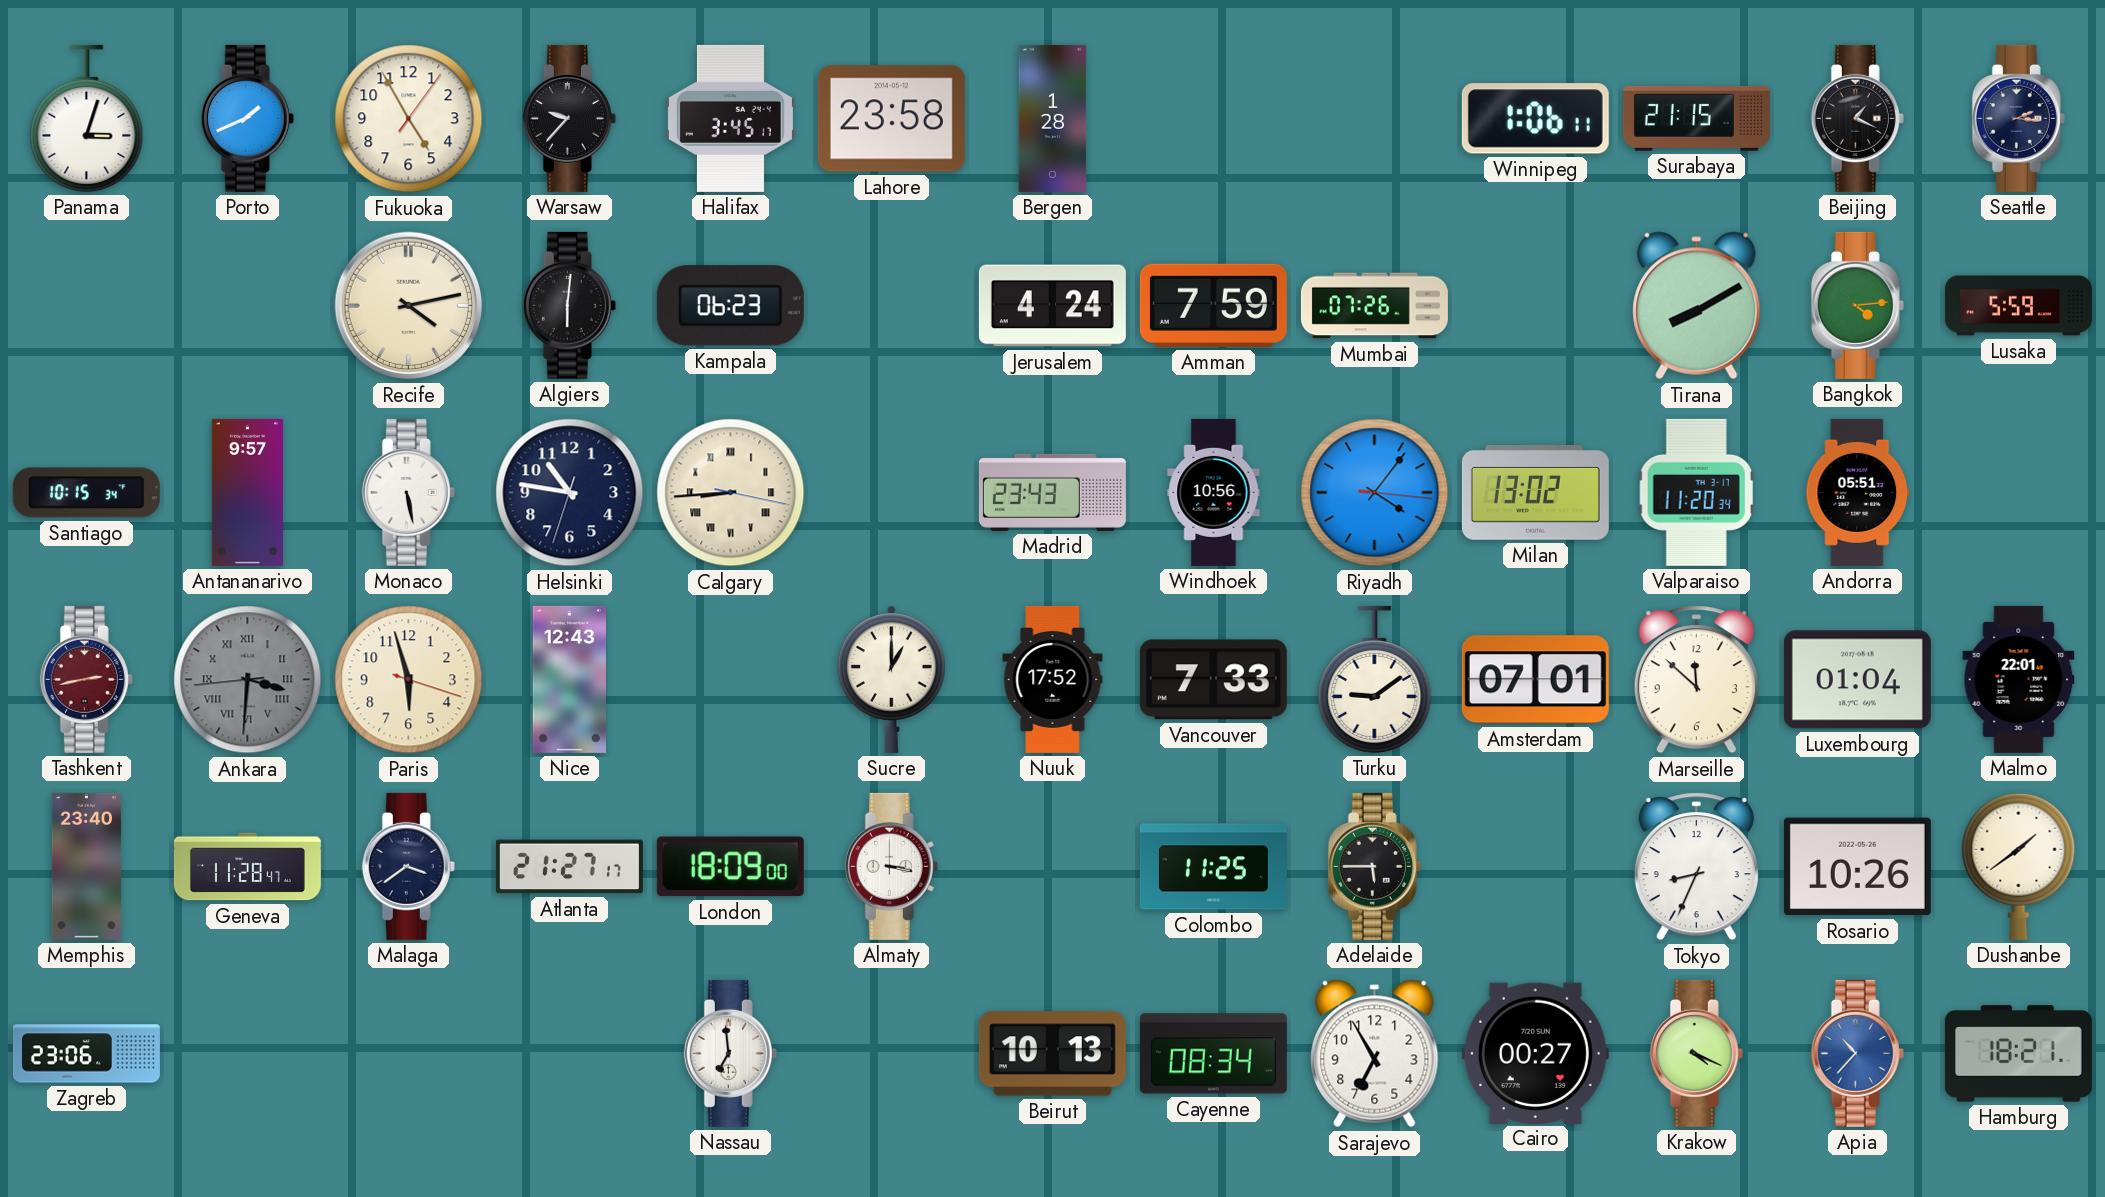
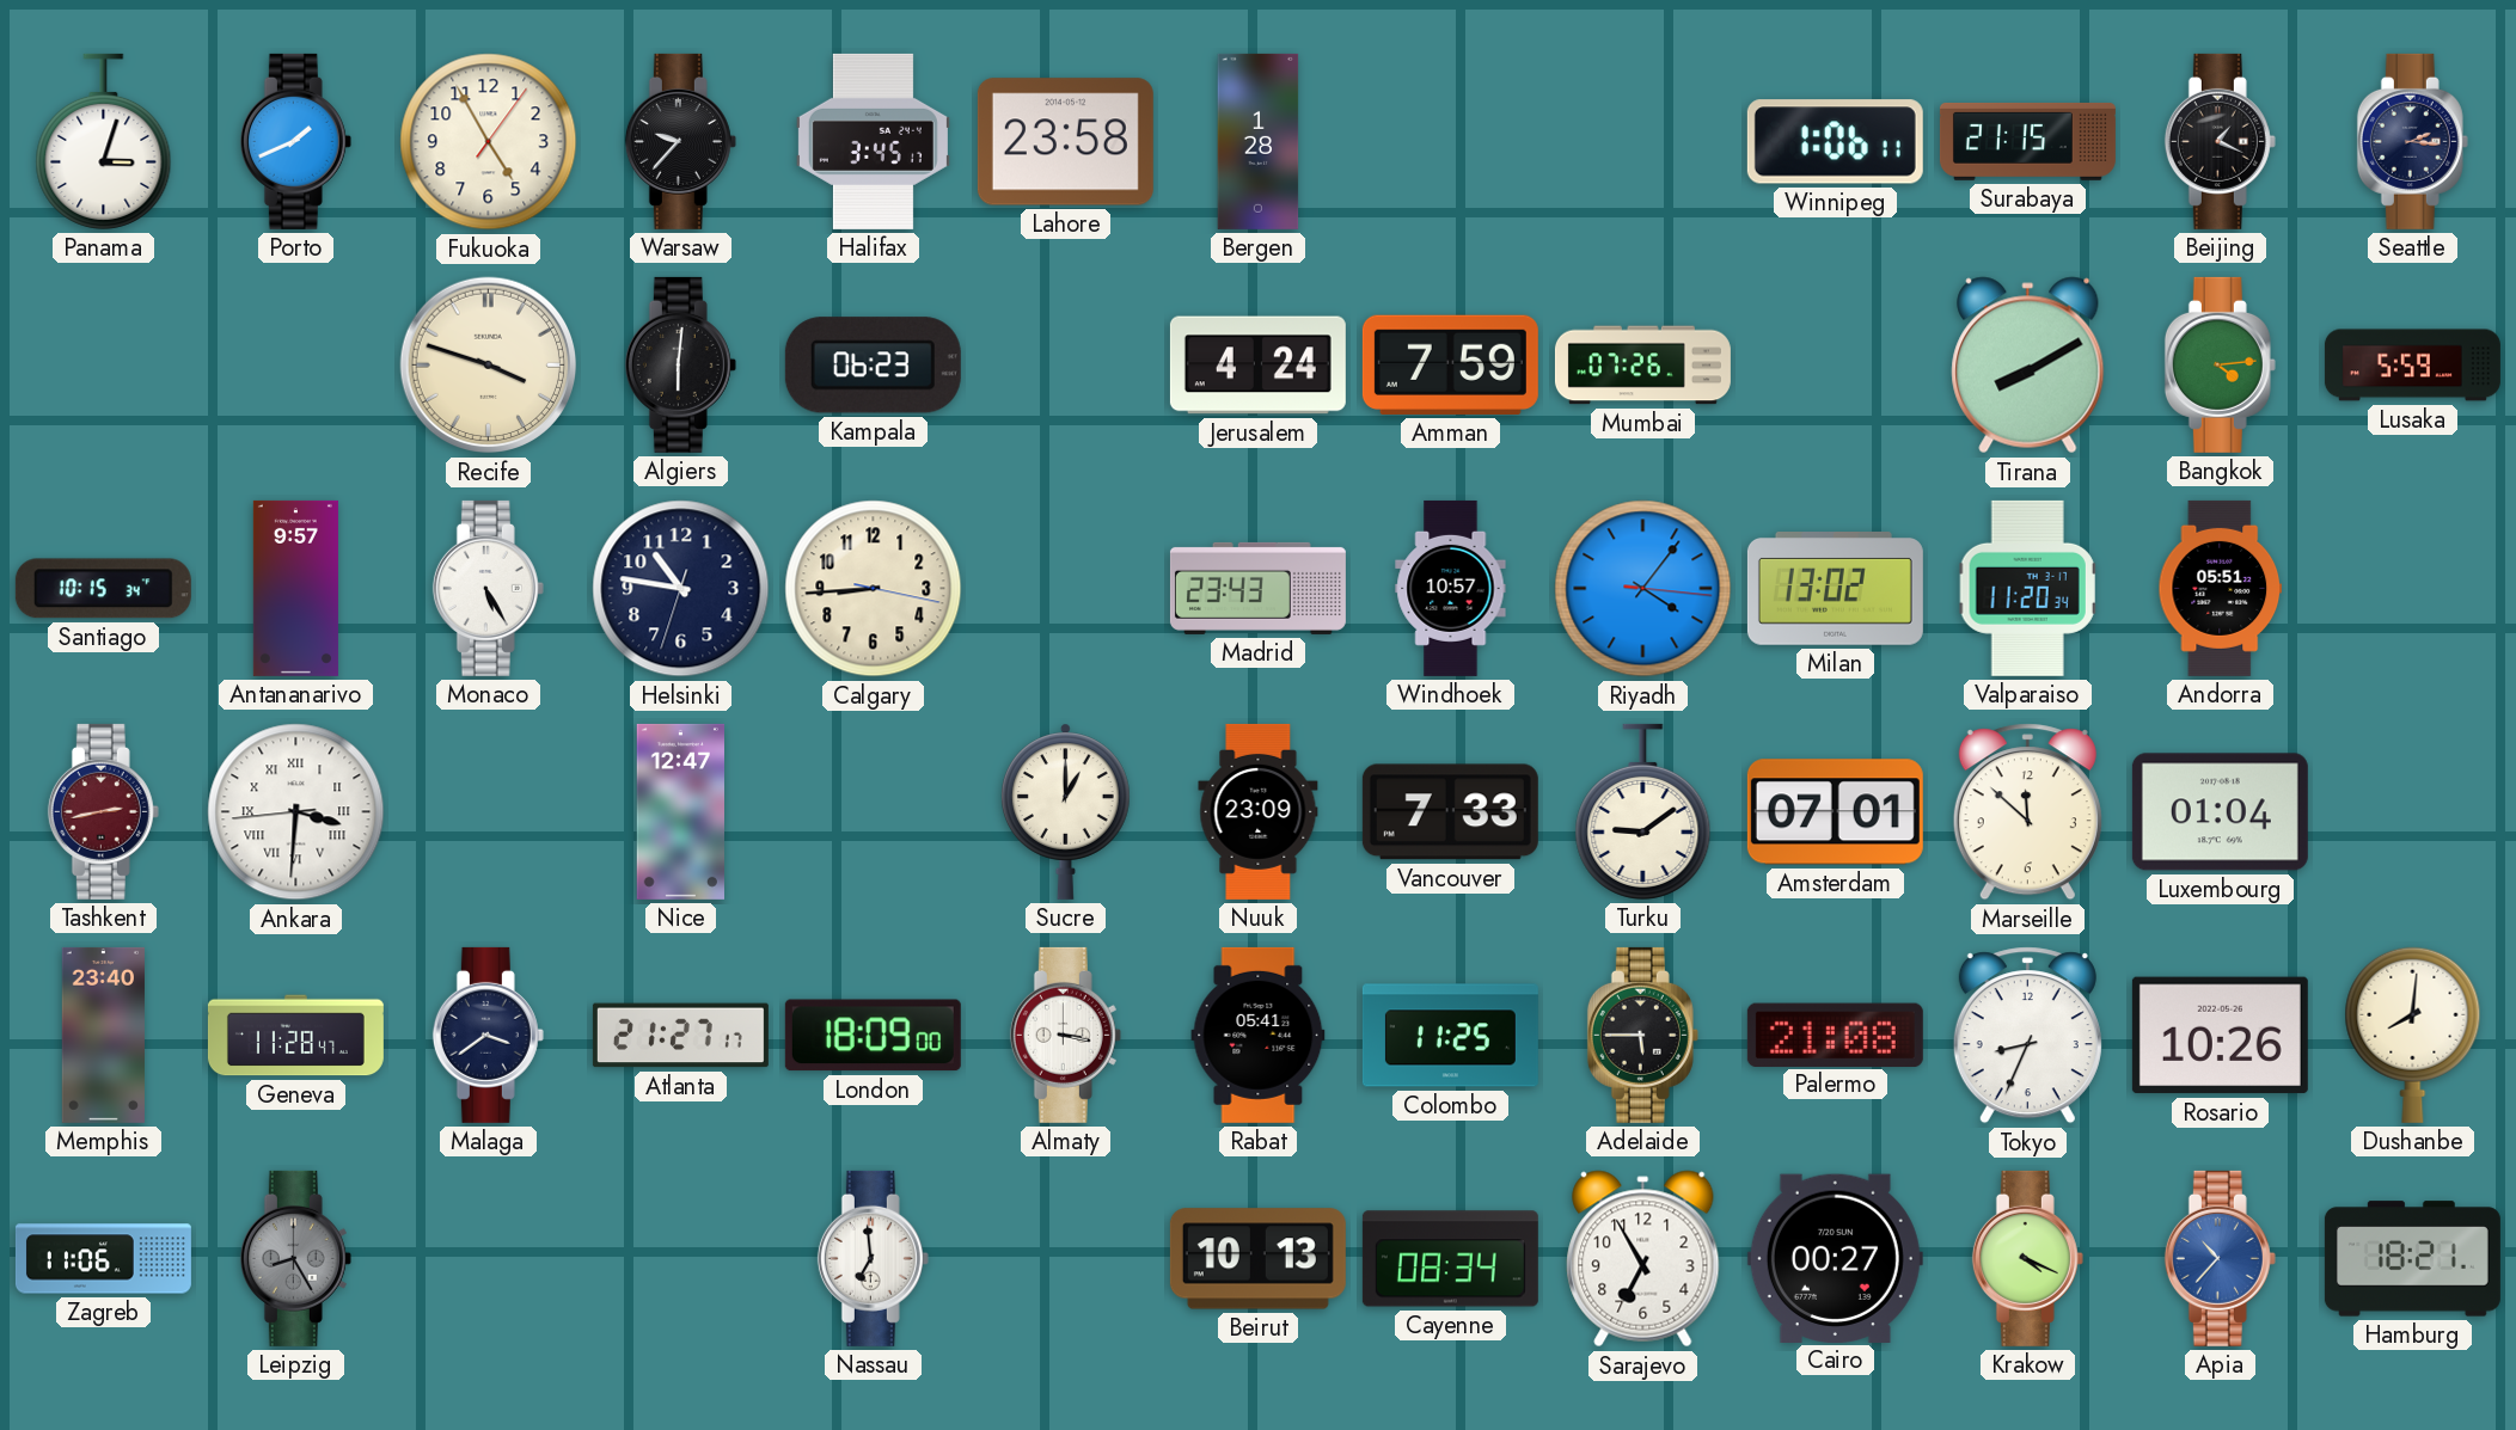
Recife: 4:13 -> 3:48 (489, 366)
Monaco: 5:28 -> 5:25 (488, 588)
Calgary numerals: Roman -> Arabic (874, 589)
Windhoek: 10:56 -> 10:57 (1451, 588)
Ankara dial: grey -> white (296, 812)
Paris: 5:57 -> none (409, 680)
Nice: 12:43 -> 12:47 (680, 811)
Nuuk: 17:52 -> 23:09 (1259, 811)
Malmo: 22:01 -> none (2019, 679)
Rabat: none -> 05:41 (1259, 1035)
Palermo: none -> 21:08 (1835, 1035)
Dushanbe: 1:39 -> 8:01 (2413, 1035)
Zagreb: 23:06 -> 11:06 (103, 1259)
Leipzig: none -> 8:25 (295, 1258)
